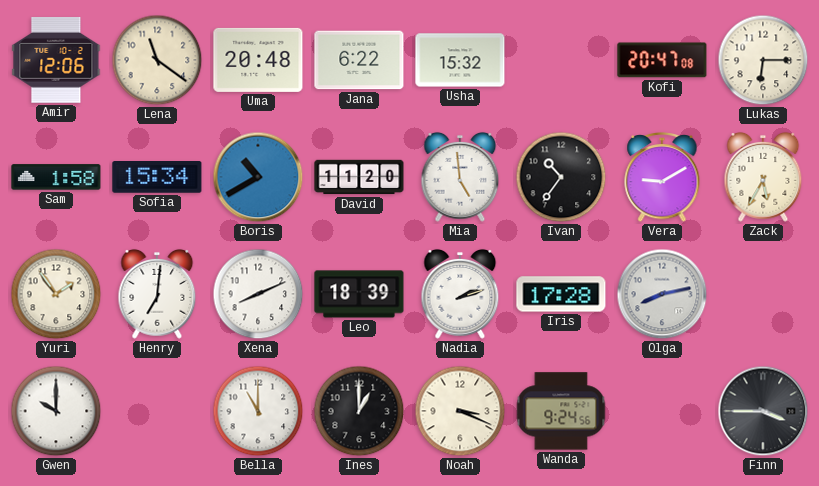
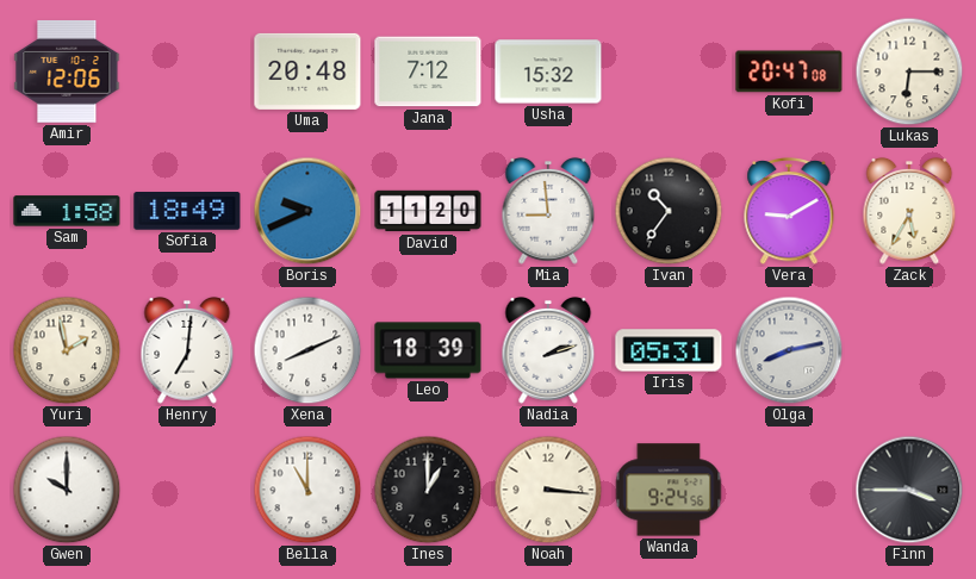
Lena: 11:21 -> none (157, 60)
Jana: 6:22 -> 7:12 (428, 71)
Sofia: 15:34 -> 18:49 (187, 211)
Boris: 10:40 -> 9:41 (307, 211)
Mia: 4:59 -> 8:59 (548, 211)
Yuri: 1:54 -> 1:58 (67, 350)
Iris: 17:28 -> 05:31 (669, 350)
Noah: 3:19 -> 3:16 (548, 490)
